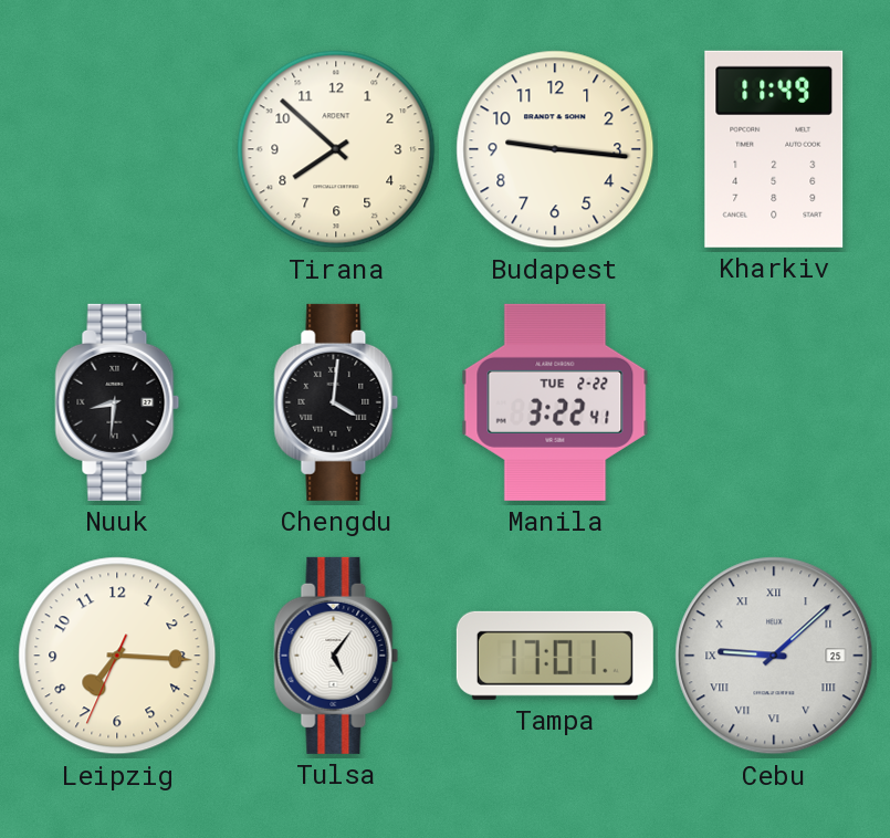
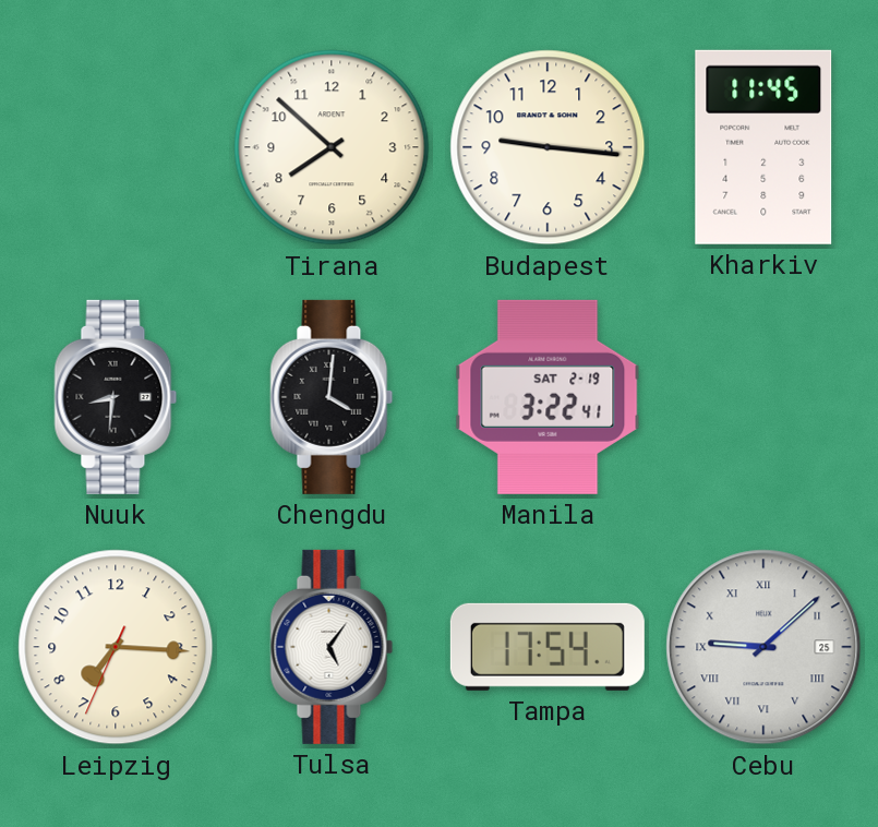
Kharkiv: 11:49 -> 11:45 (763, 147)
Manila date: TUE 2-22 -> SAT 2-19 (548, 397)
Tampa: 17:01 -> 17:54 (548, 647)
